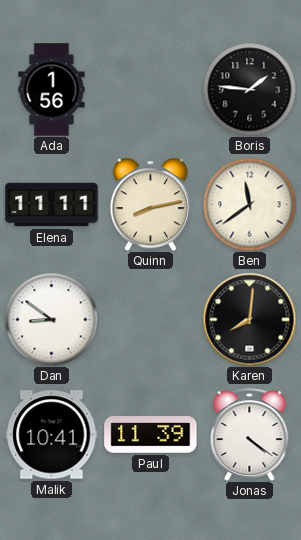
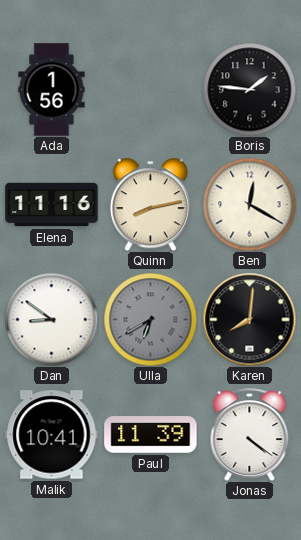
Elena: 11:11 -> 11:16 (52, 205)
Ben: 11:39 -> 12:20 (249, 204)
Ulla: none -> 6:40 (150, 319)
